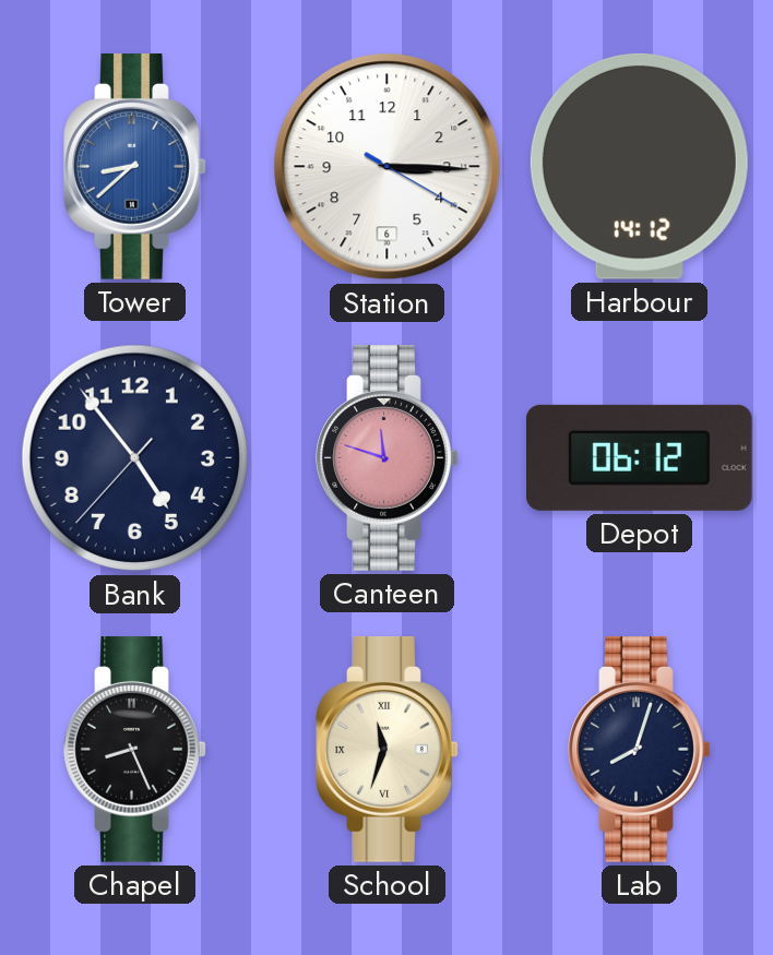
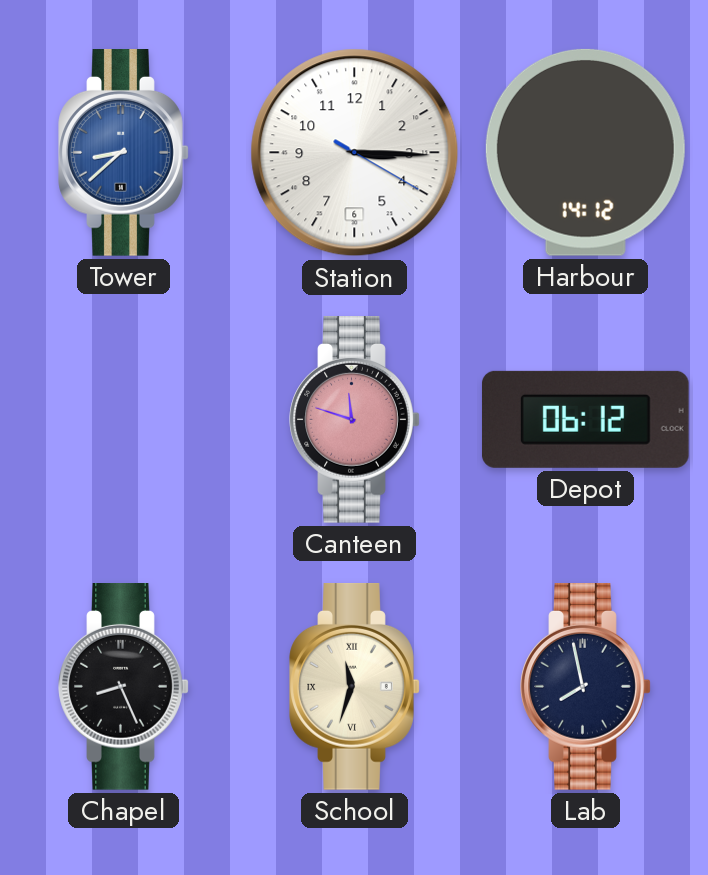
Bank: 4:53 -> none (135, 458)
Lab: 8:03 -> 7:58 (586, 687)
